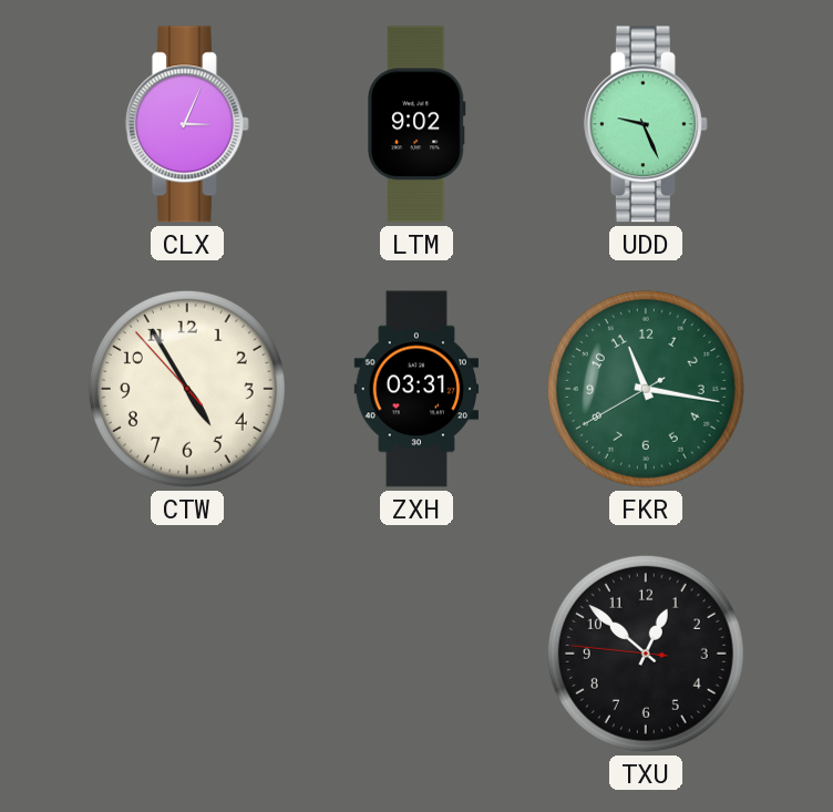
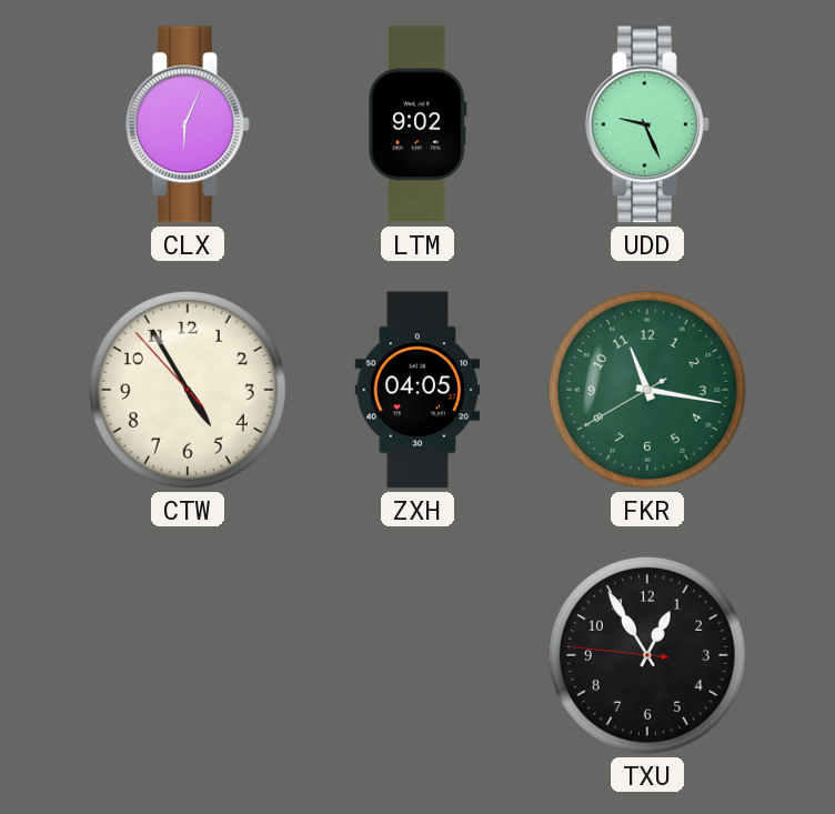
CLX: 3:04 -> 6:04 (188, 124)
ZXH: 03:31 -> 04:05 (417, 390)
TXU: 12:51 -> 12:54 (647, 655)
